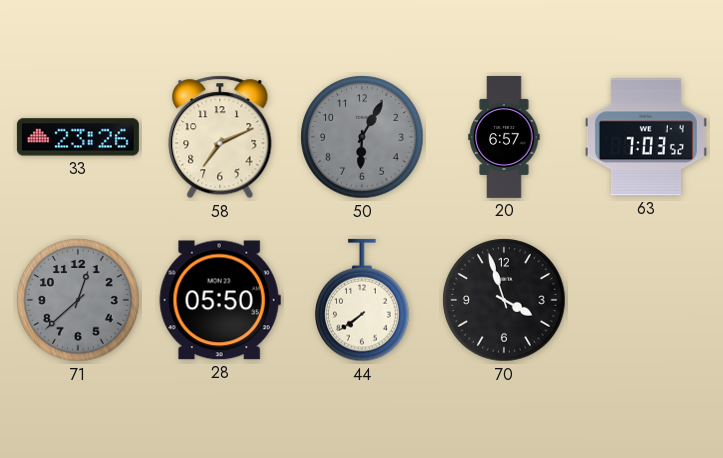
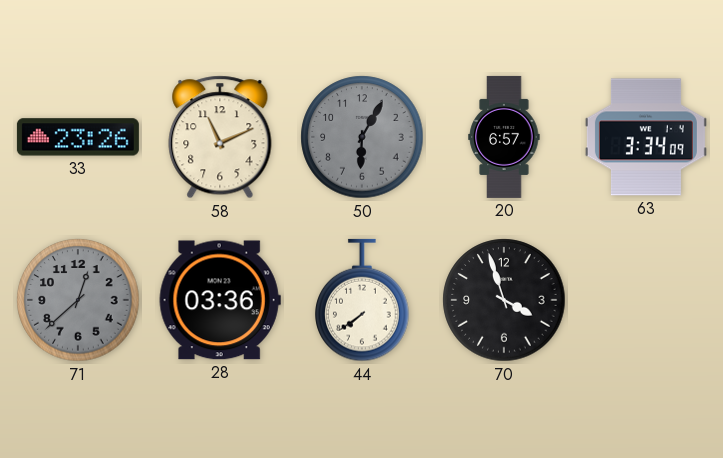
58: 7:11 -> 11:11 (220, 137)
63: 7:03 -> 3:34 (646, 137)
28: 05:50 -> 03:36 (220, 300)
